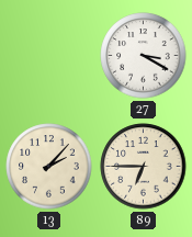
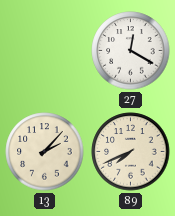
27: 3:20 -> 12:20 (131, 51)
89: 6:45 -> 7:41 (131, 152)
